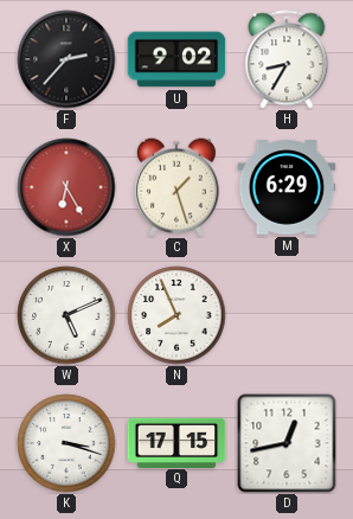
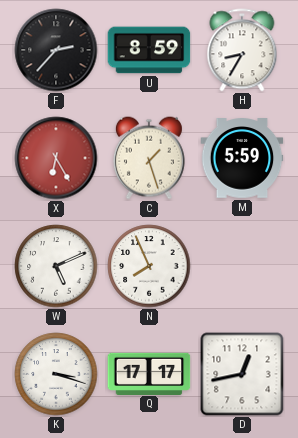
U: 9:02 -> 8:59 (149, 50)
M: 6:29 -> 5:59 (242, 158)
Q: 17:15 -> 17:17 (149, 373)
